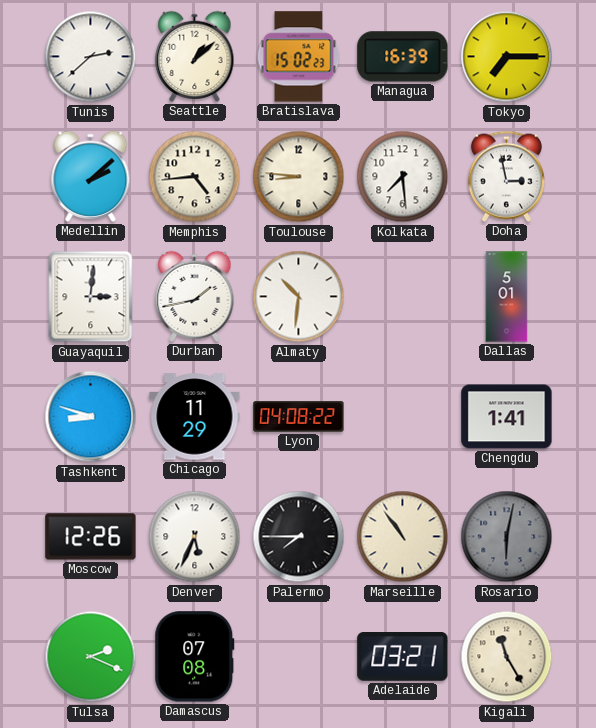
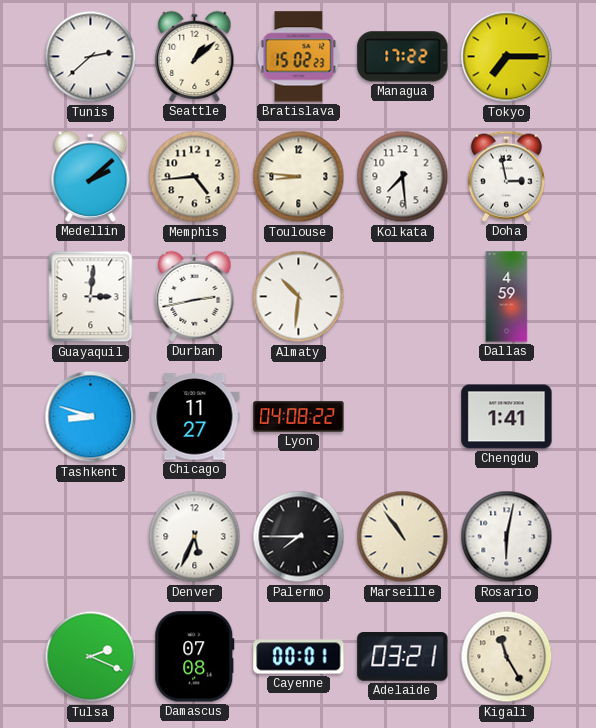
Managua: 16:39 -> 17:22 (403, 57)
Durban: 1:43 -> 2:43 (195, 296)
Dallas: 5:01 -> 4:59 (507, 297)
Chicago: 11:29 -> 11:27 (195, 417)
Moscow: 12:26 -> none (91, 537)
Rosario dial: grey -> white (507, 537)
Cayenne: none -> 00:01 (299, 657)
